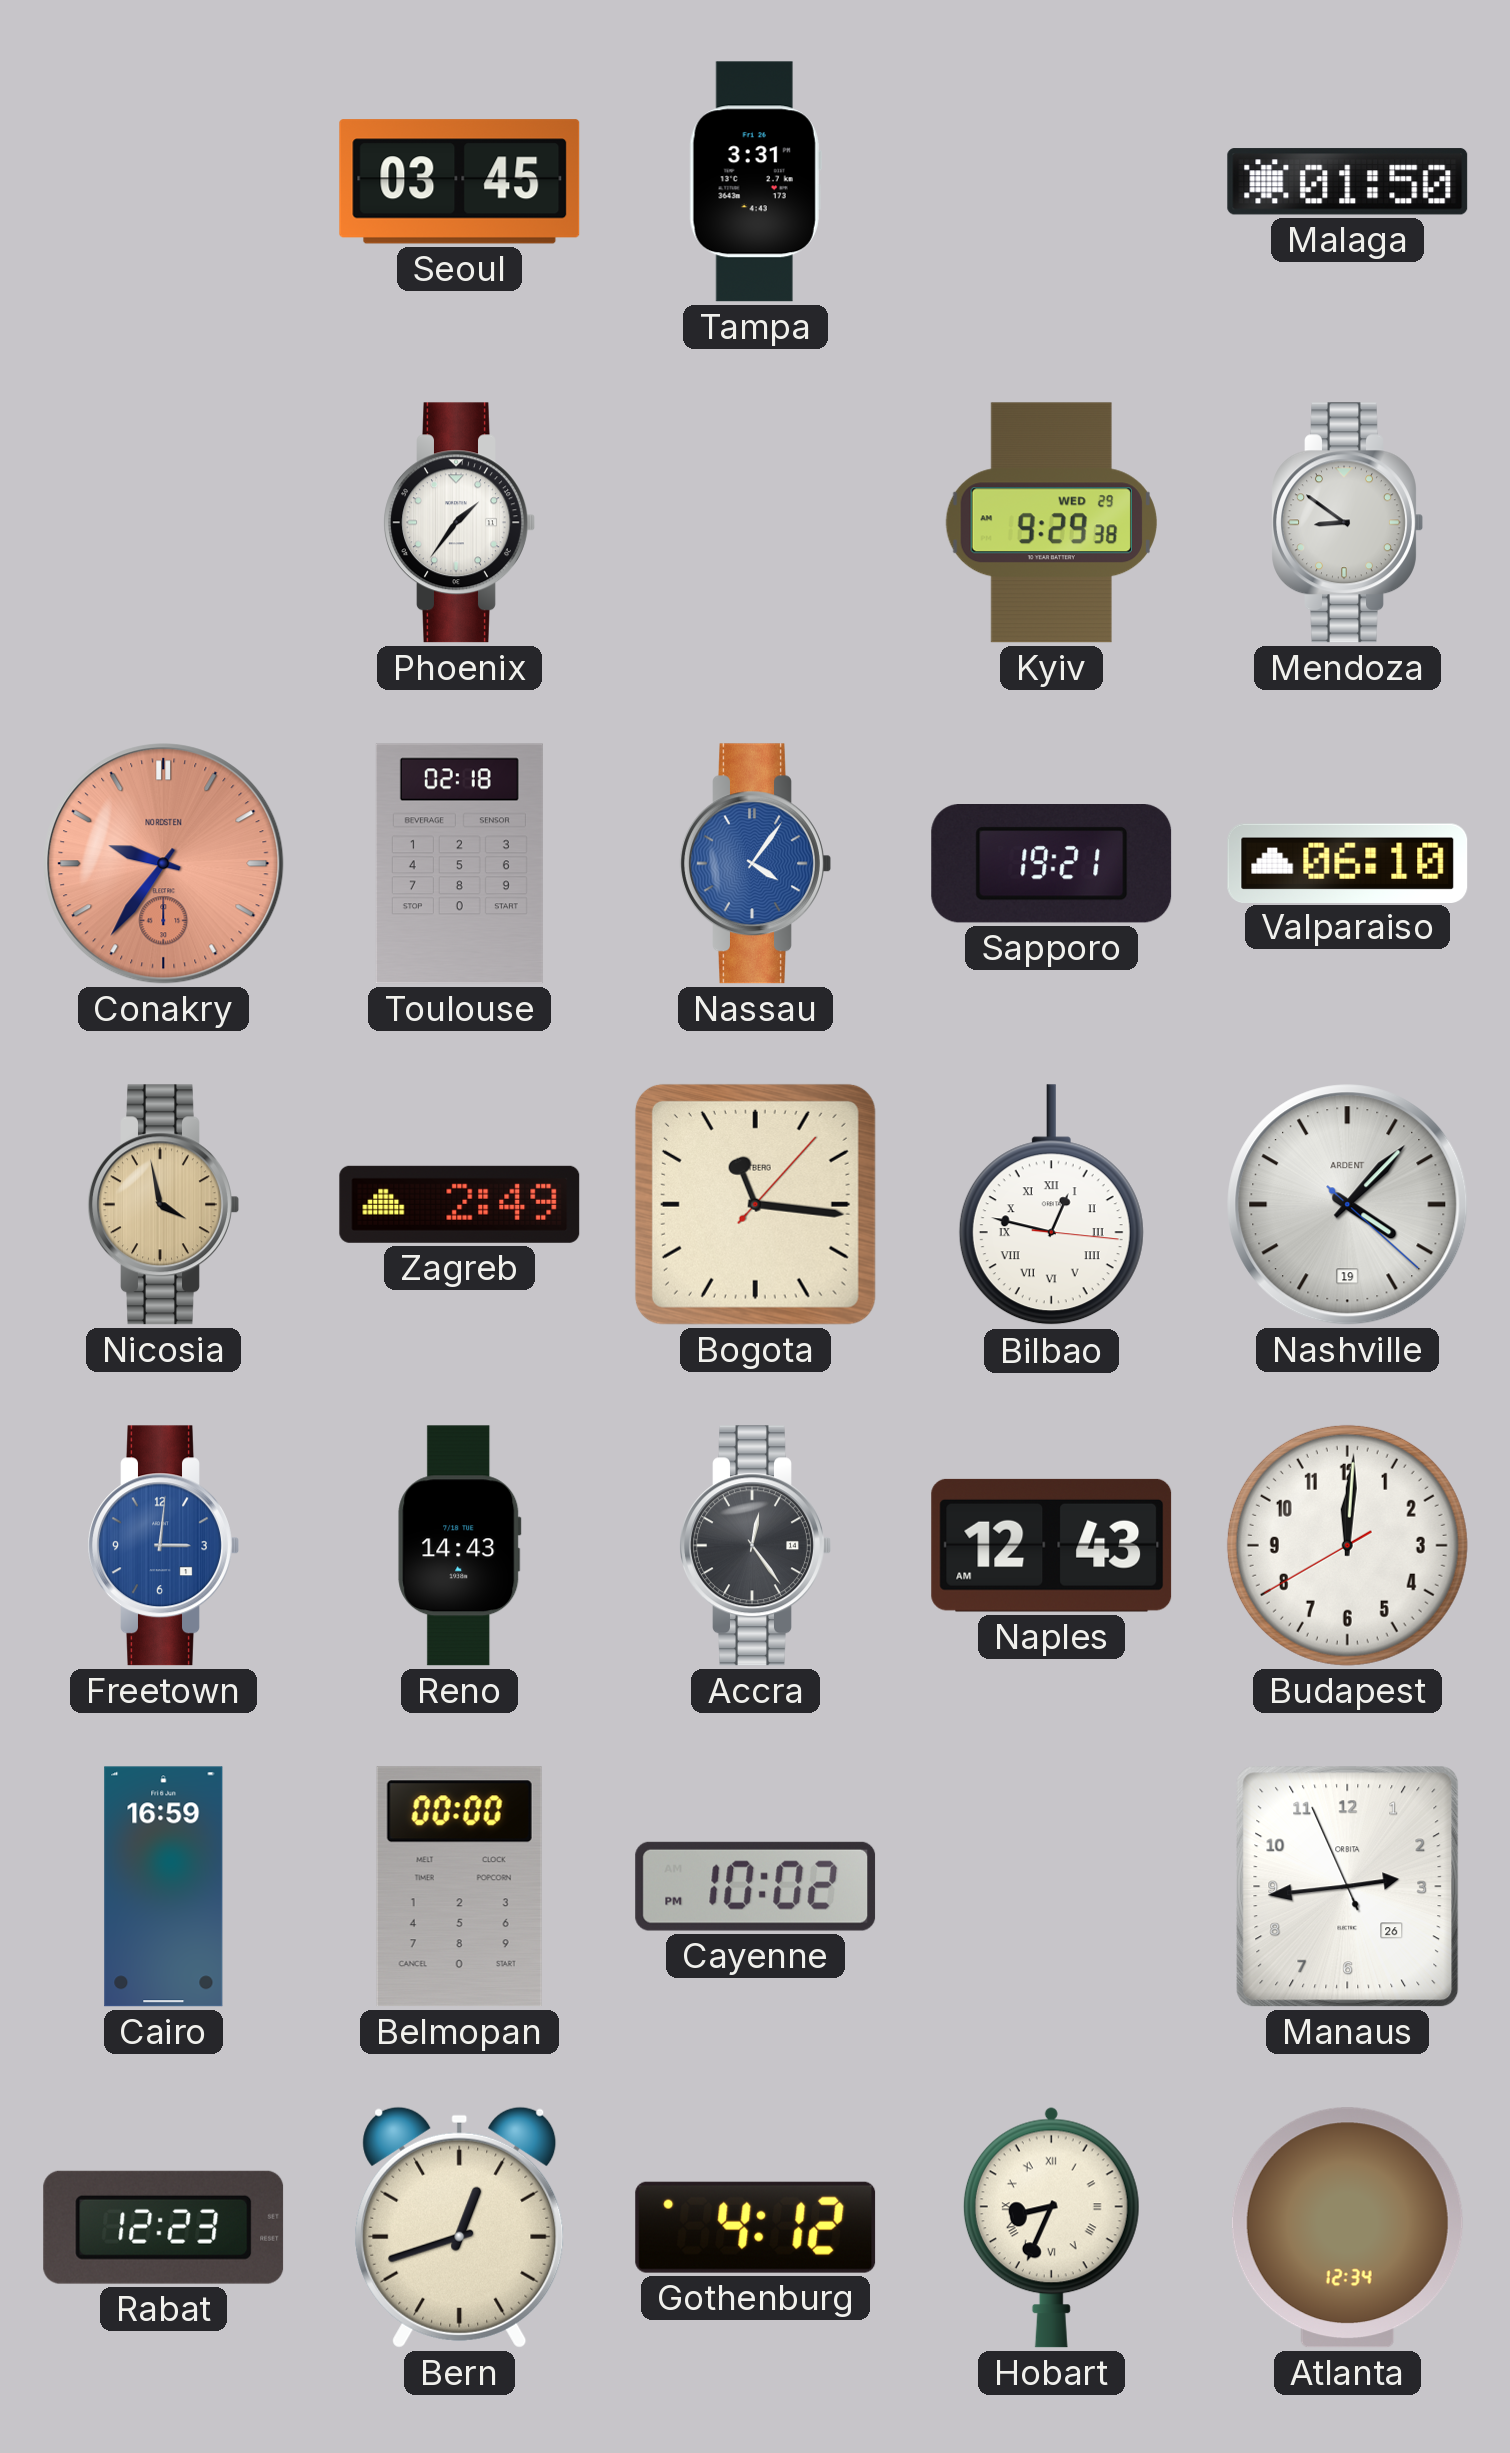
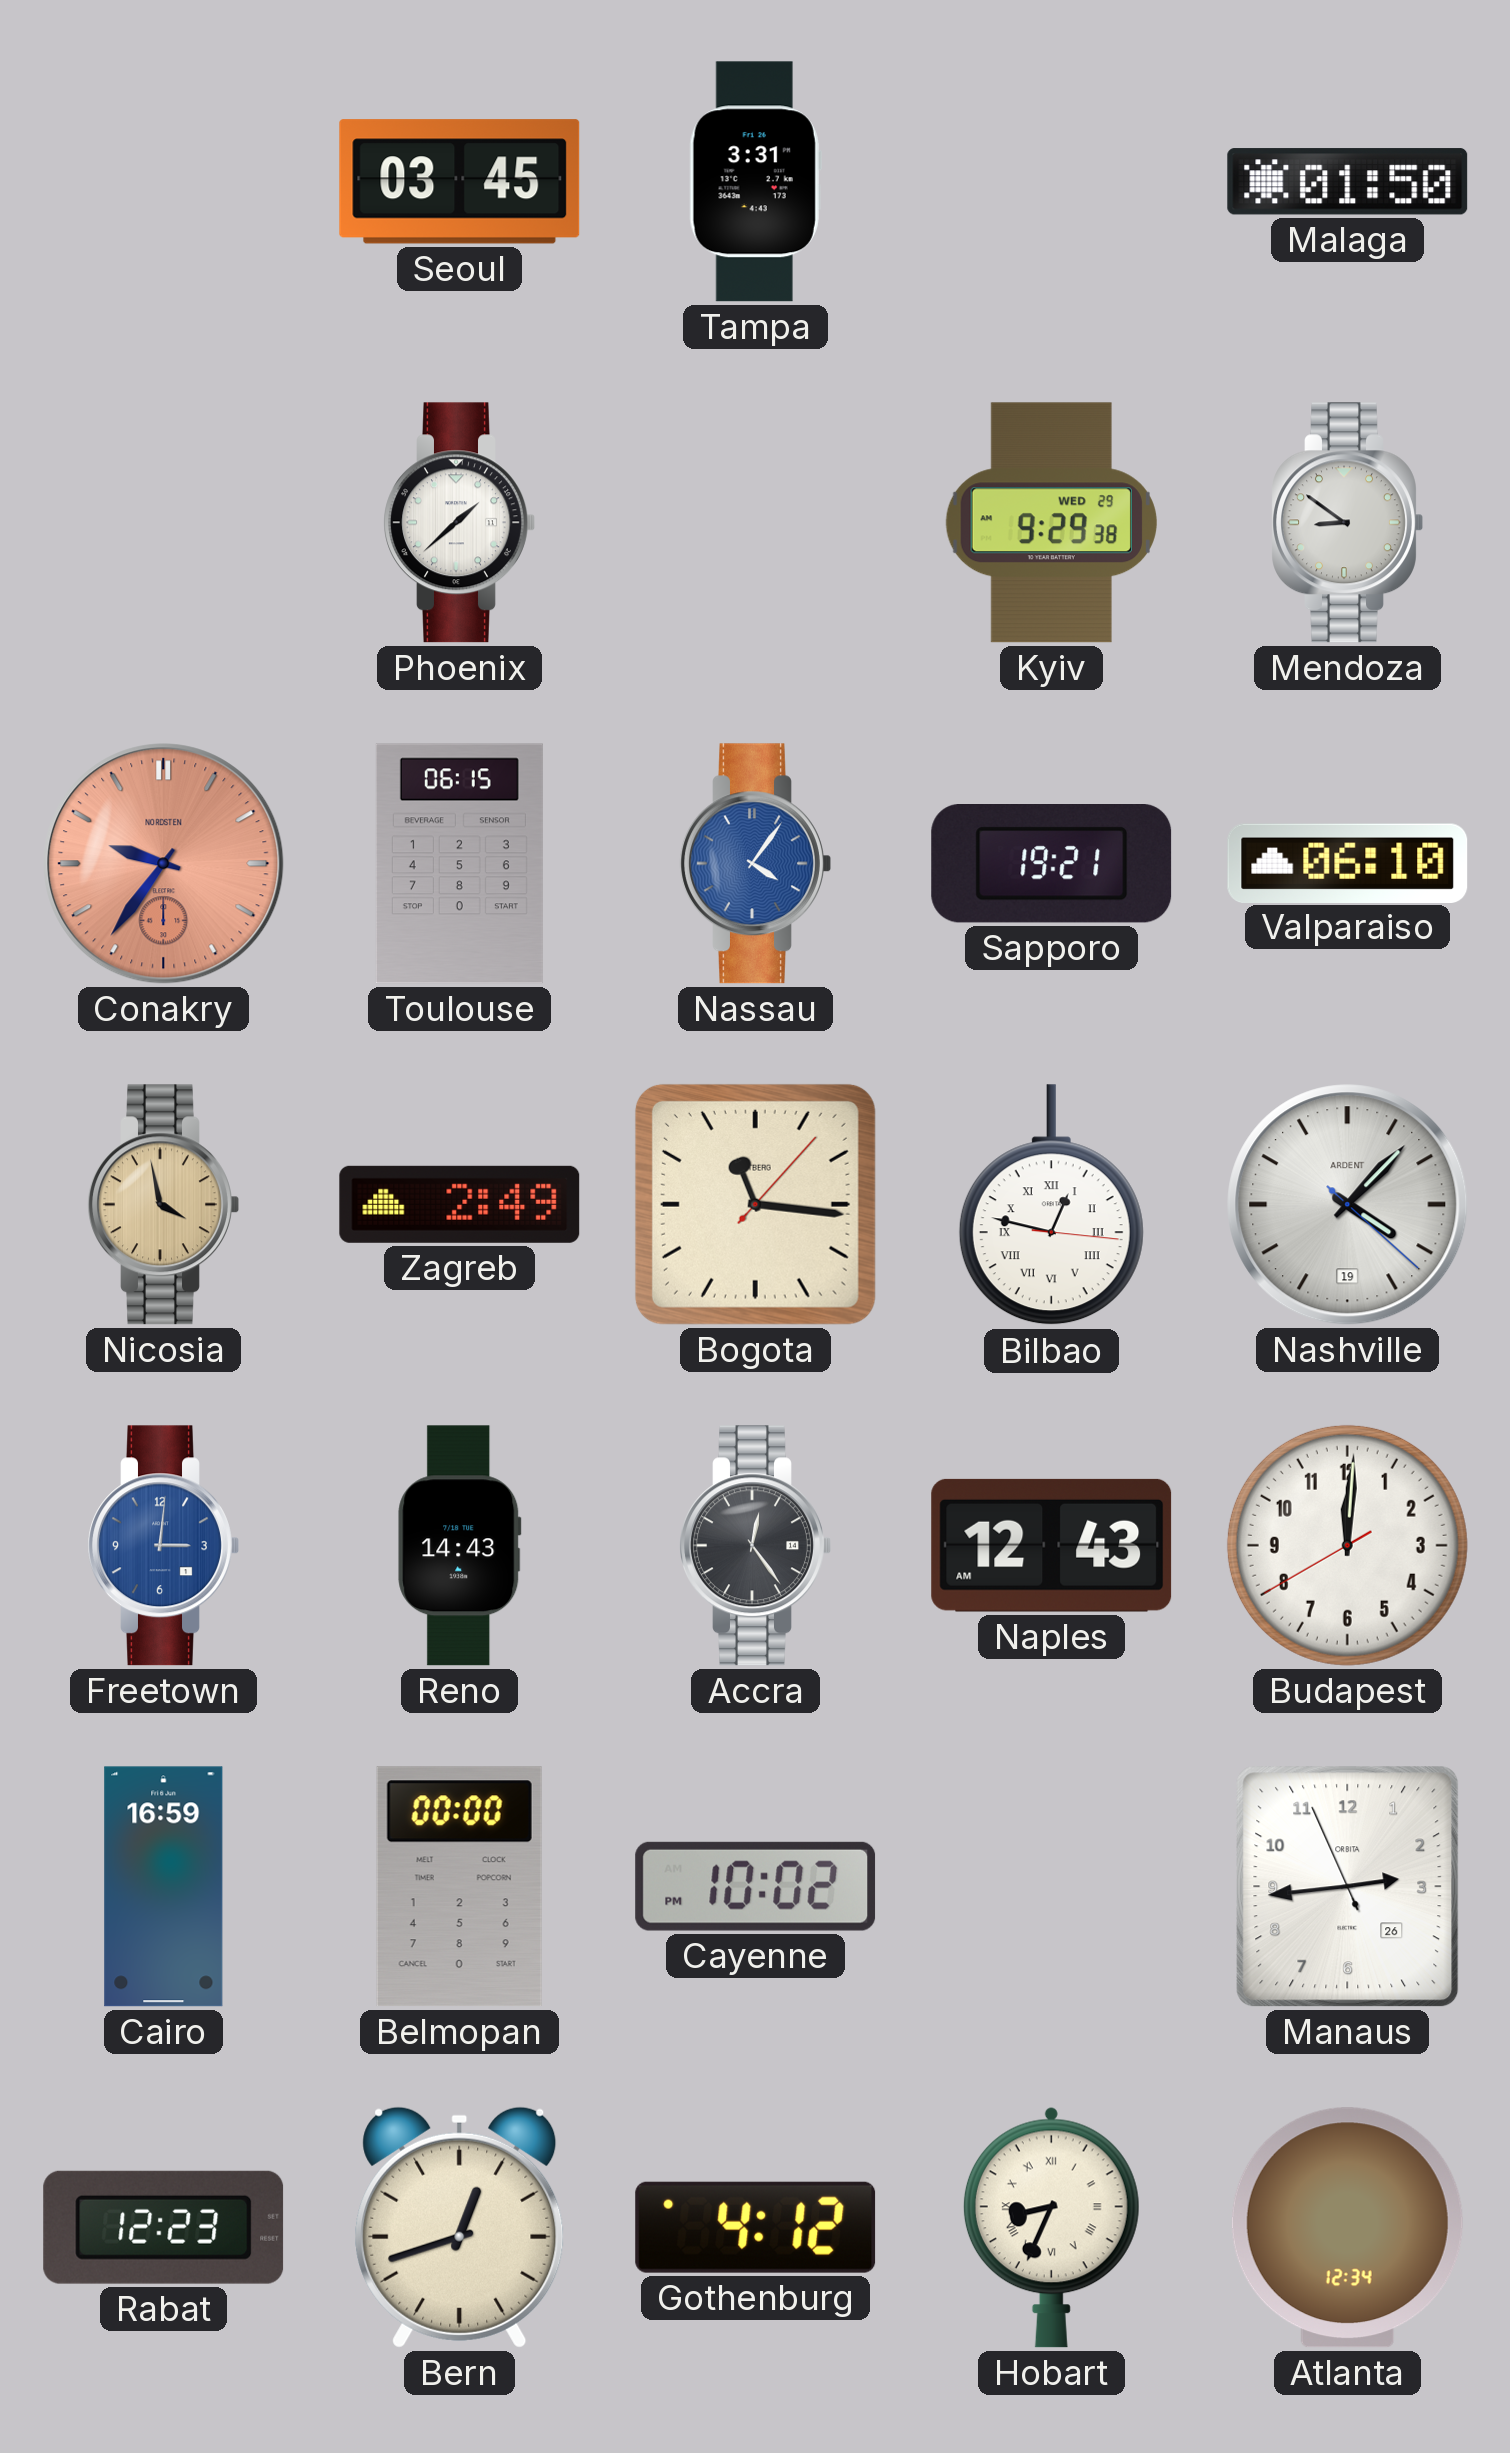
Phoenix: 1:36 -> 1:38 (459, 523)
Toulouse: 02:18 -> 06:15 (459, 864)
